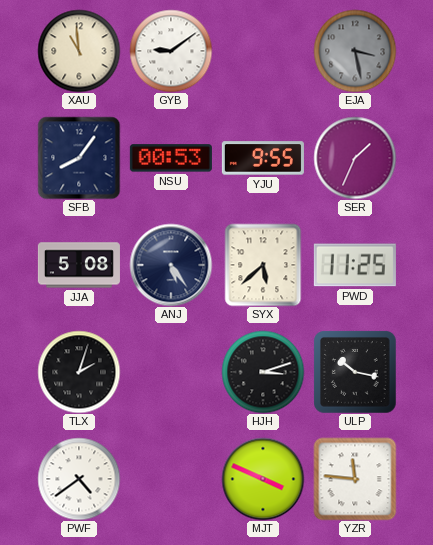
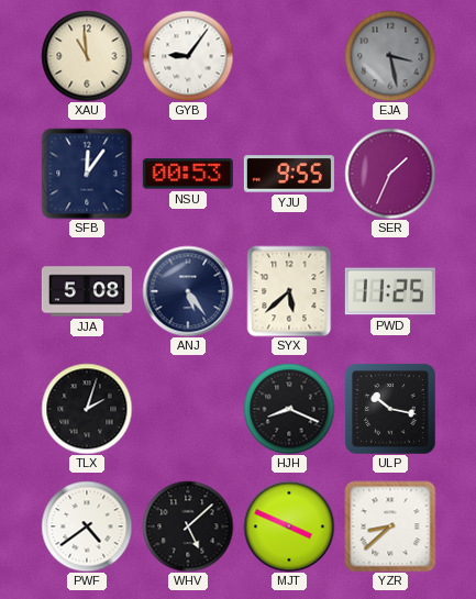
GYB: 9:09 -> 9:06 (188, 56)
SFB: 8:06 -> 12:06 (87, 174)
HJH: 3:12 -> 8:19 (289, 409)
WHV: none -> 5:08 (188, 526)
YZR: 11:46 -> 8:38 (390, 526)
